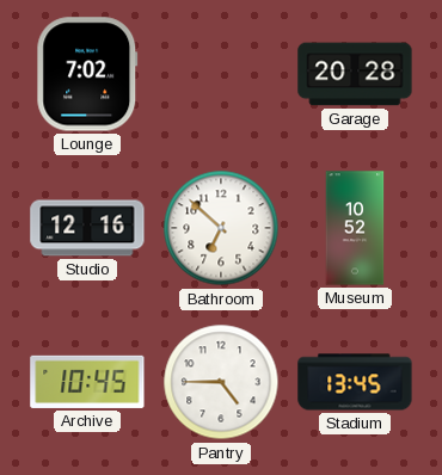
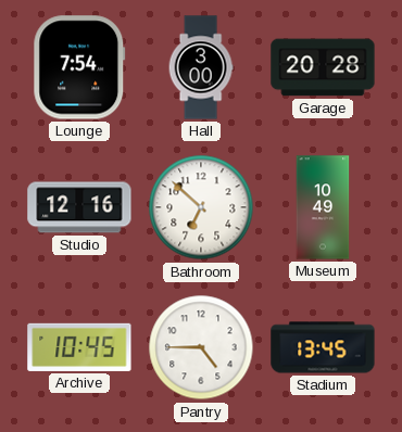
Lounge: 7:02 -> 7:54 (79, 67)
Hall: none -> 3:00 (201, 67)
Museum: 10:52 -> 10:49 (323, 207)
